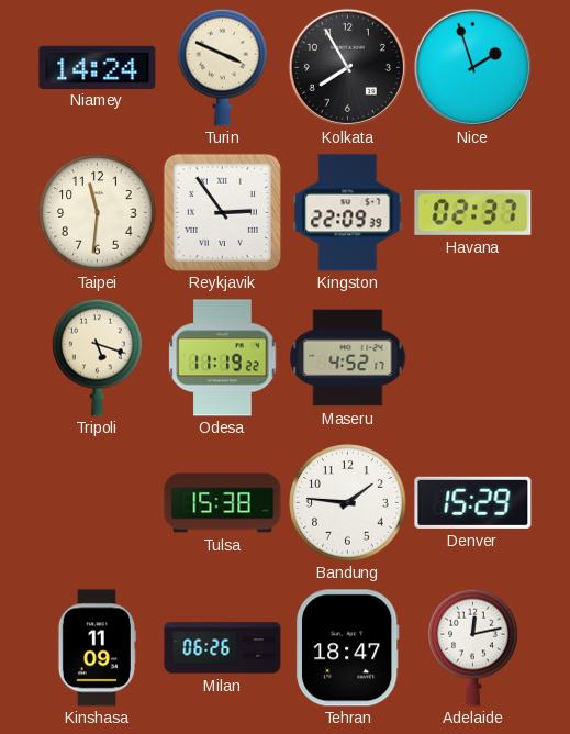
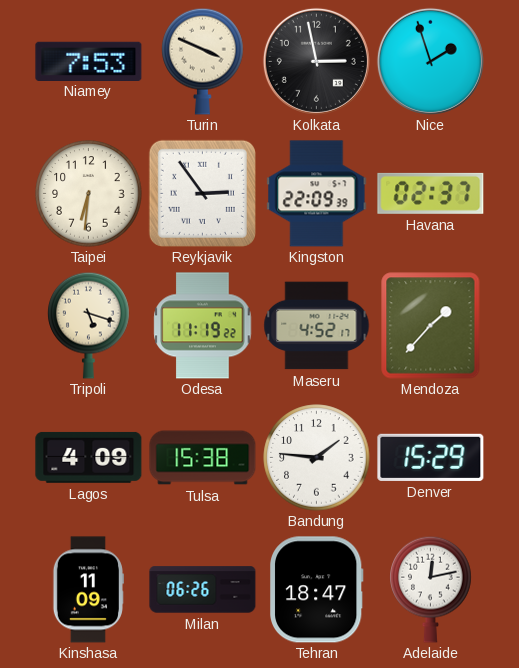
Niamey: 14:24 -> 7:53 (89, 61)
Kolkata: 7:55 -> 2:58 (316, 61)
Taipei: 11:31 -> 6:31 (89, 194)
Mendoza: none -> 1:37 (431, 326)
Lagos: none -> 4:09 (89, 457)
